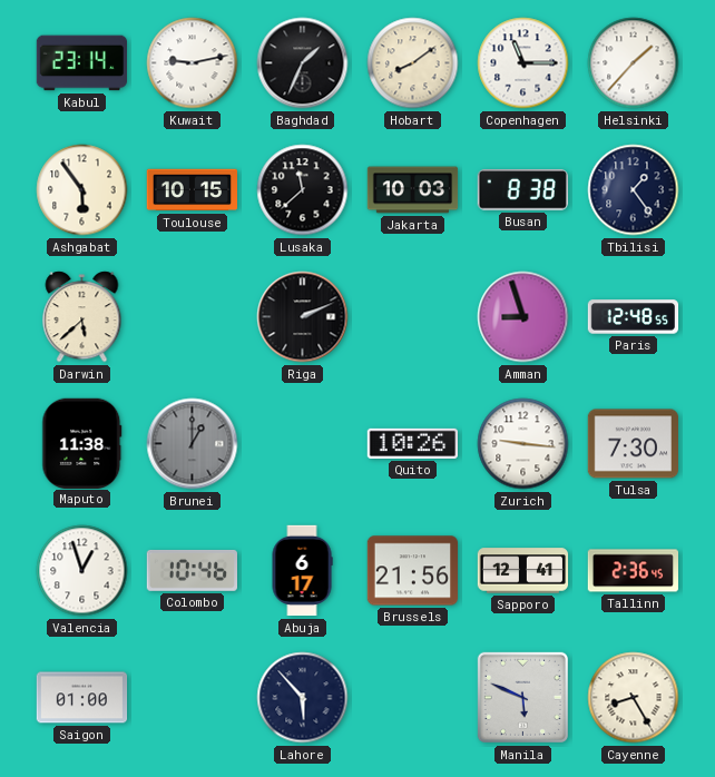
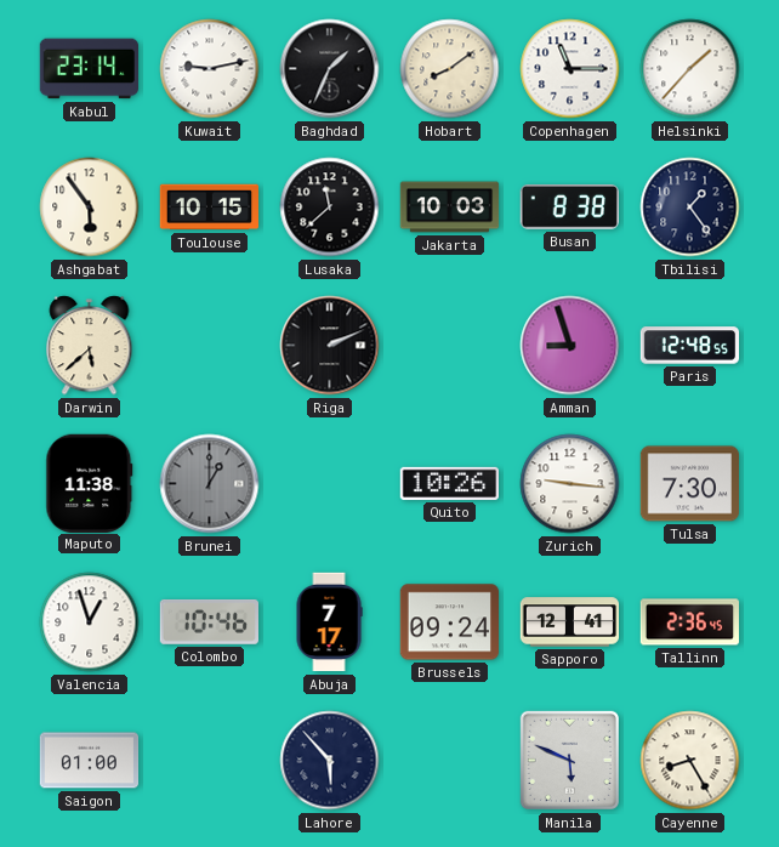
Abuja: 6:17 -> 7:17 (329, 623)
Brussels: 21:56 -> 09:24 (450, 623)
